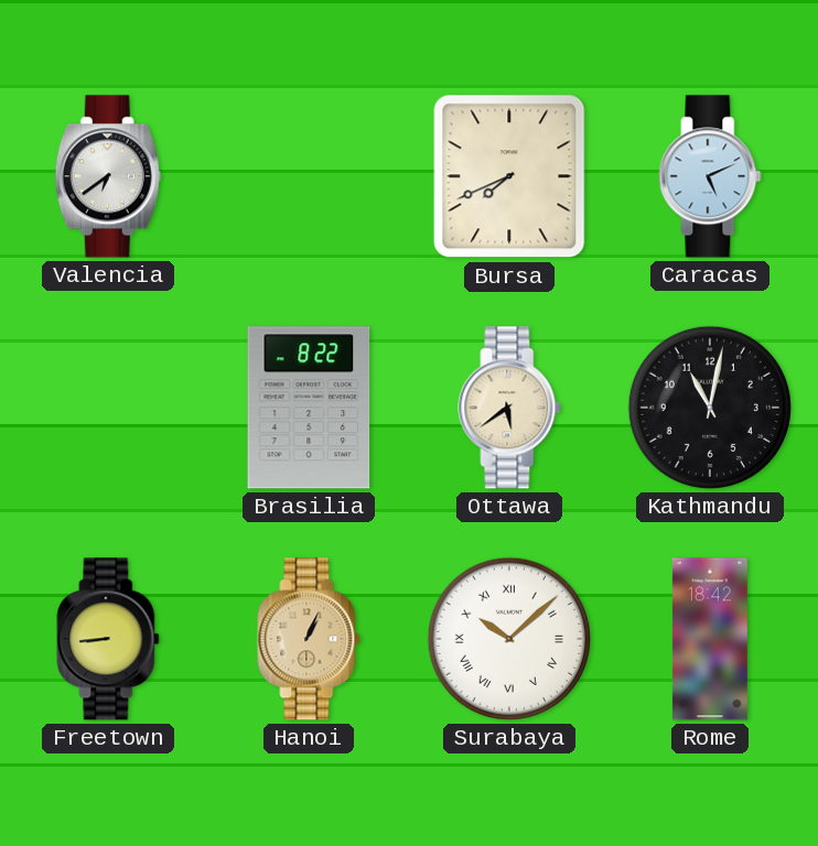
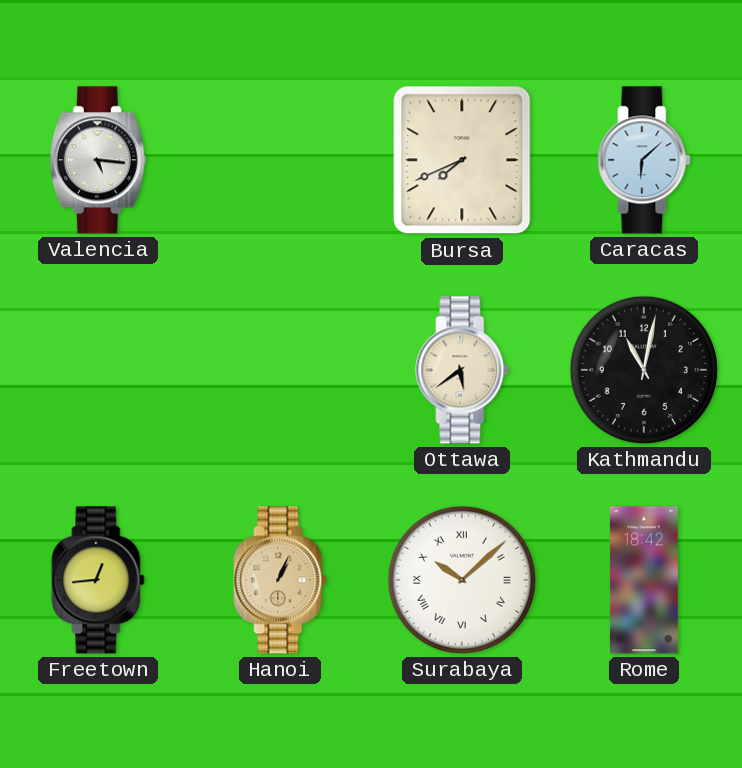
Valencia: 6:39 -> 5:16 (98, 160)
Caracas: 5:11 -> 6:08 (644, 160)
Brasilia: 8:22 -> none (309, 408)
Freetown: 8:44 -> 12:44 (98, 580)
